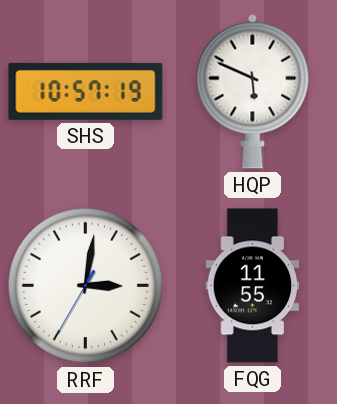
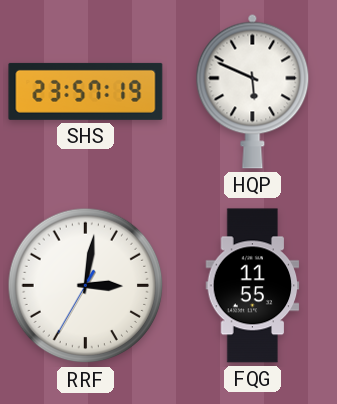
SHS: 10:57 -> 23:57 (86, 91)
